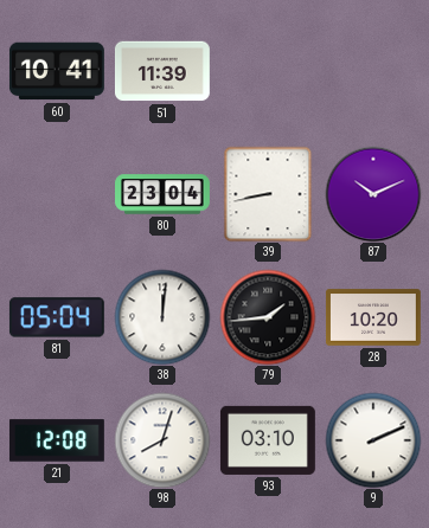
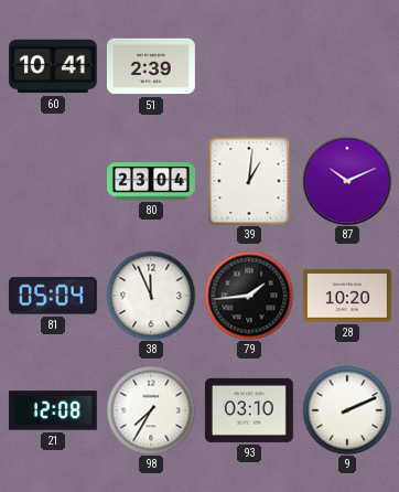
51: 11:39 -> 2:39 (151, 66)
39: 8:43 -> 1:01 (249, 181)
38: 12:01 -> 11:56 (151, 296)
98: 8:03 -> 7:35 (151, 410)
